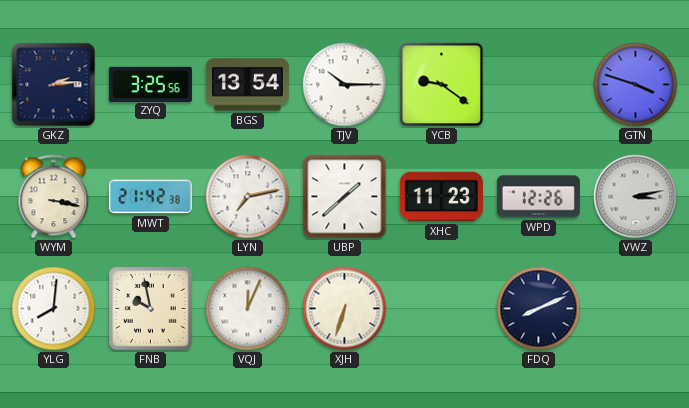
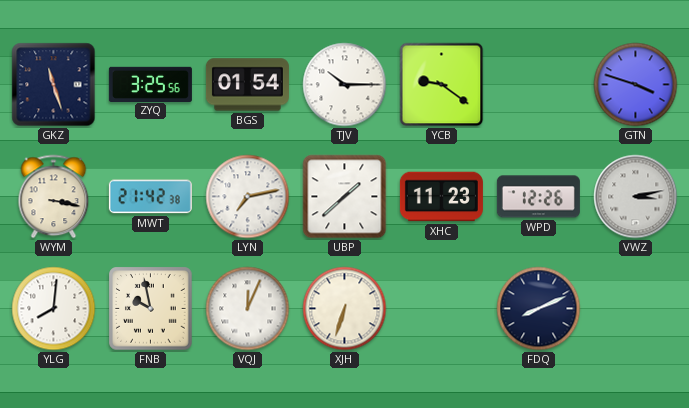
GKZ: 2:14 -> 11:27 (54, 85)
BGS: 13:54 -> 01:54 (247, 85)
